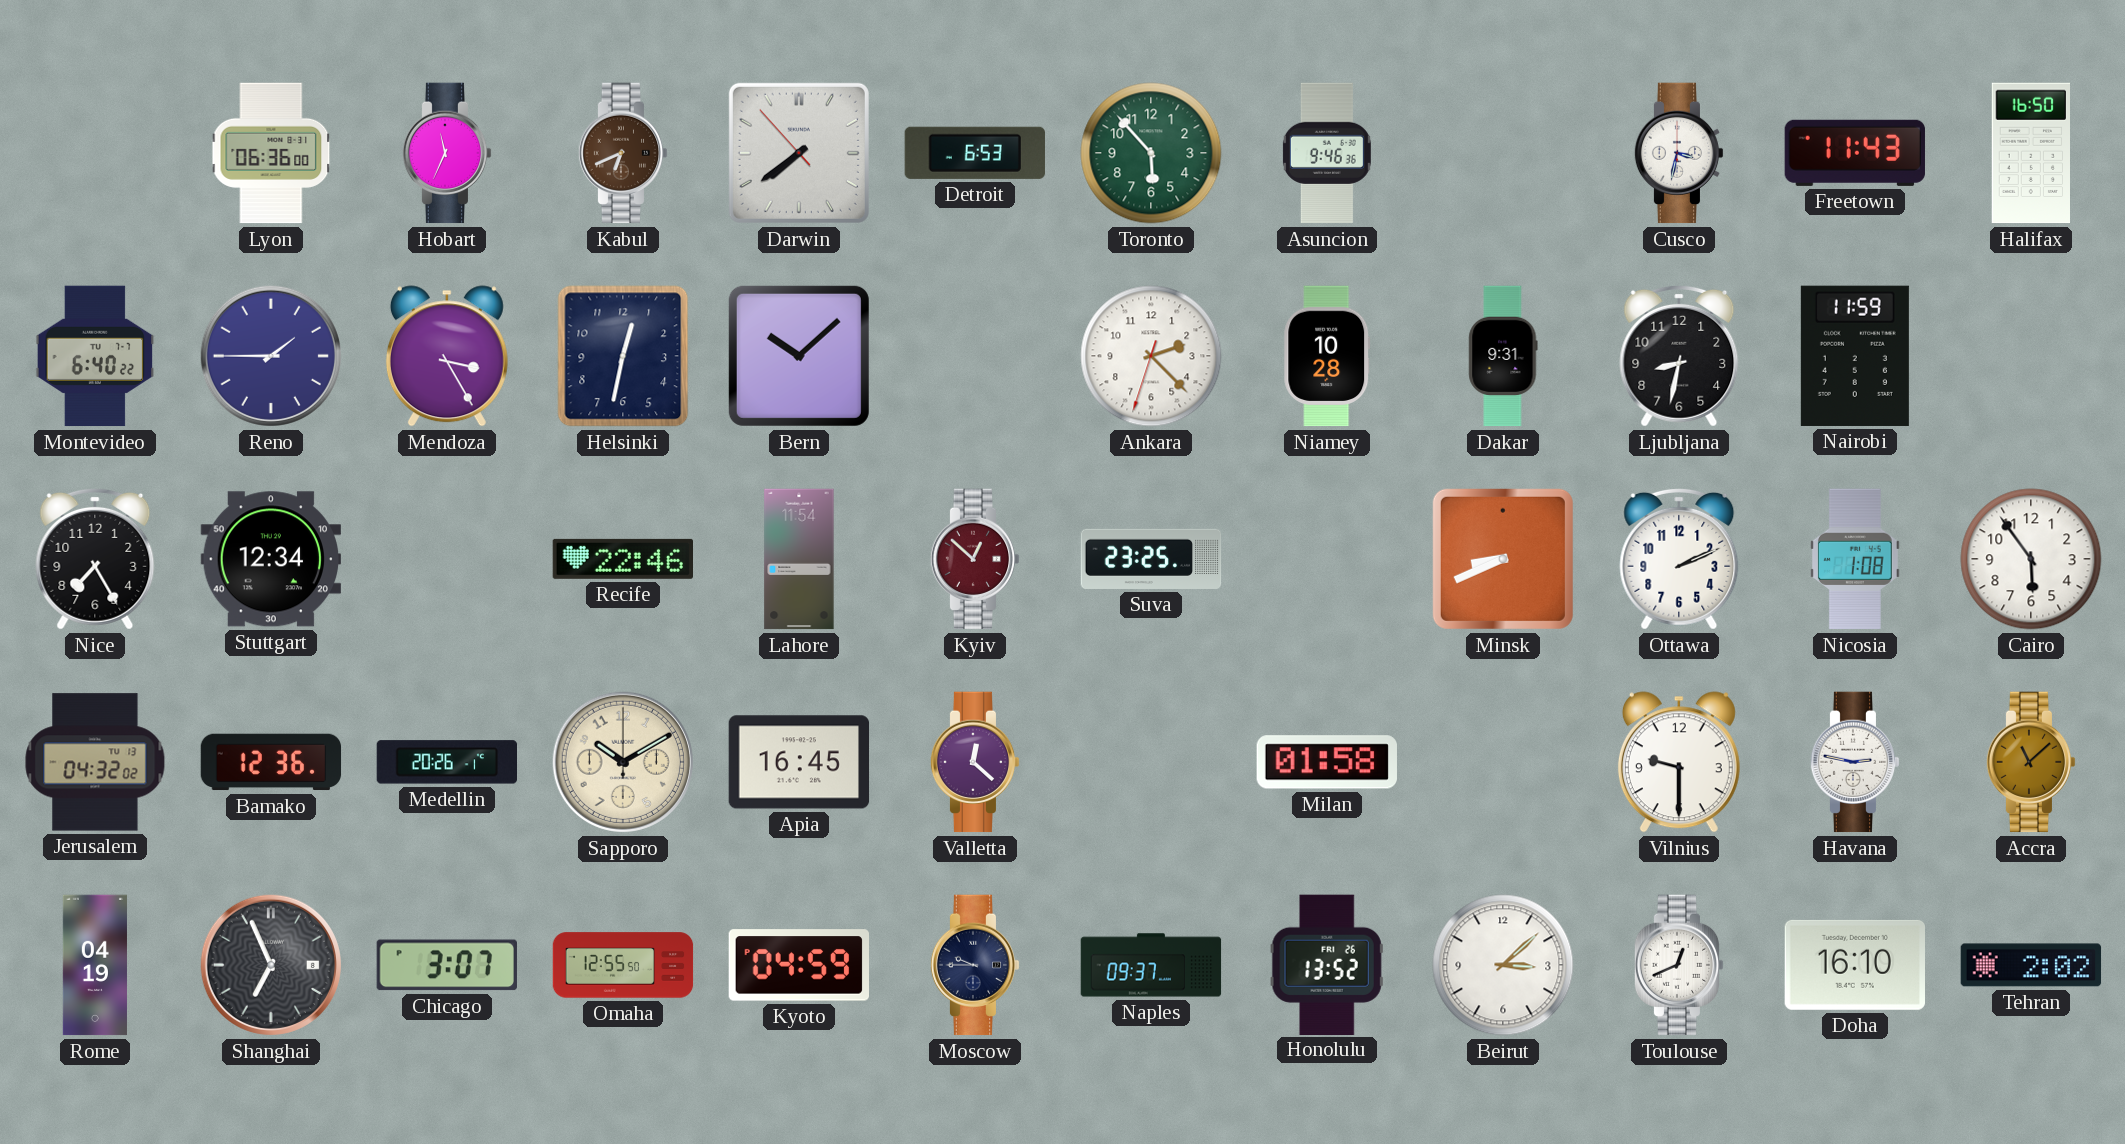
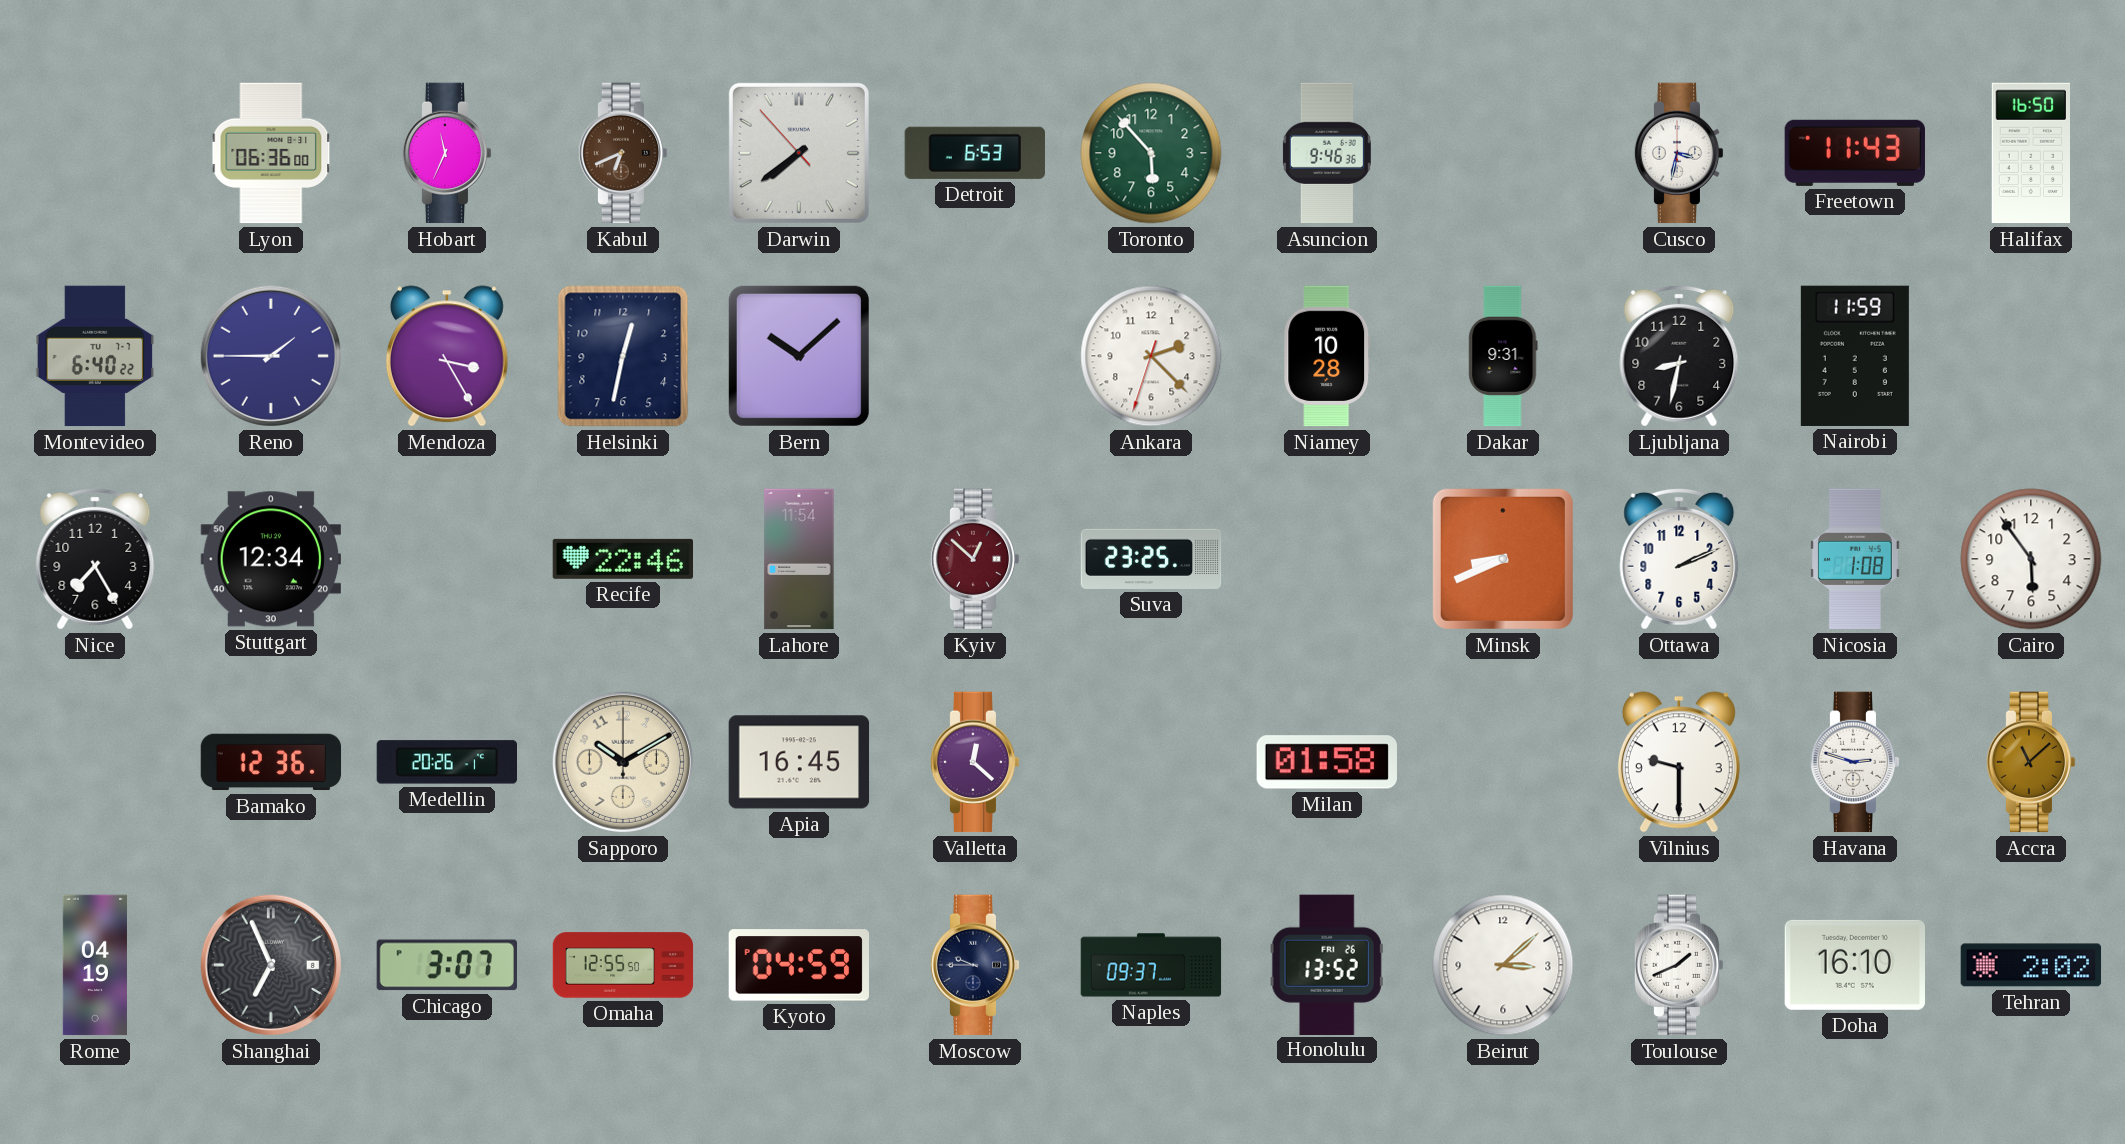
Jerusalem: 04:32 -> none (95, 762)
Havana: 2:47 -> 2:48 (1855, 762)
Toulouse: 12:41 -> 1:41 (1679, 965)
